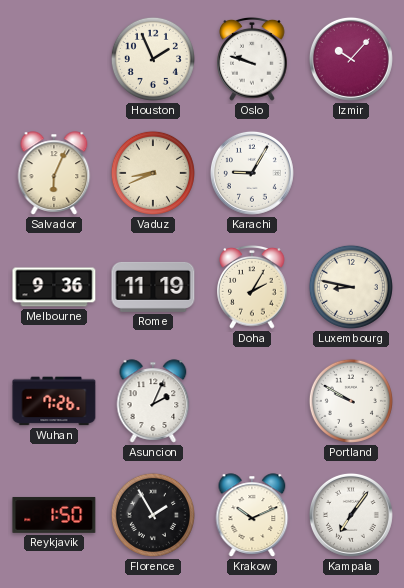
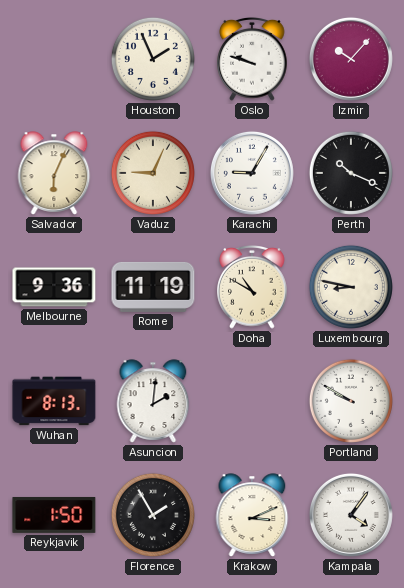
Vaduz: 8:41 -> 9:04 (153, 173)
Perth: none -> 10:19 (351, 173)
Doha: 2:05 -> 10:50 (252, 288)
Wuhan: 7:26 -> 8:13 (54, 401)
Asuncion: 2:04 -> 2:01 (153, 401)
Krakow: 10:11 -> 3:11 (252, 515)
Kampala: 7:06 -> 4:06 (351, 515)
